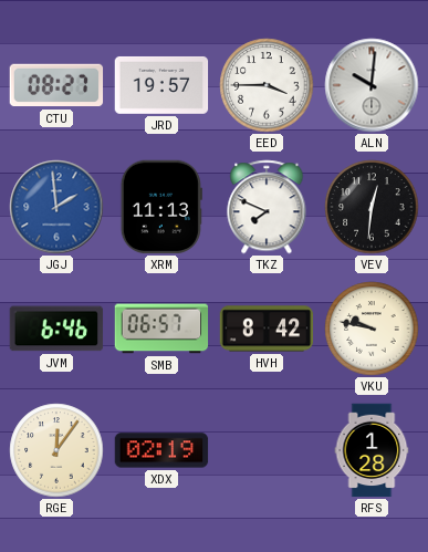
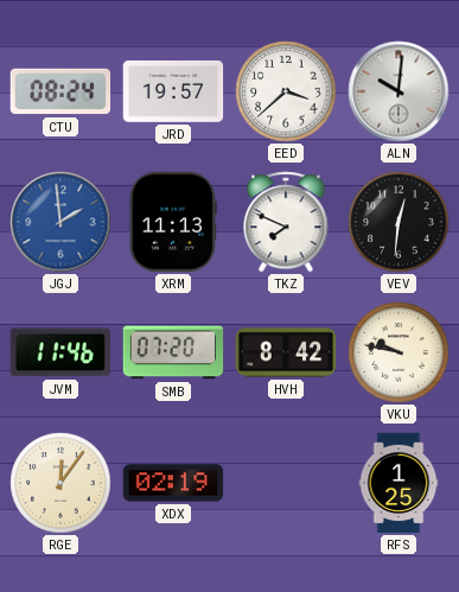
CTU: 08:27 -> 08:24 (60, 91)
EED: 3:45 -> 3:38 (286, 91)
JVM: 6:46 -> 11:46 (60, 352)
SMB: 06:57 -> 07:20 (173, 352)
RFS: 1:28 -> 1:25 (399, 483)
